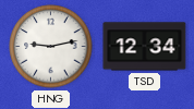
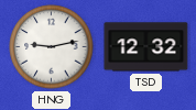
TSD: 12:34 -> 12:32 (146, 47)
